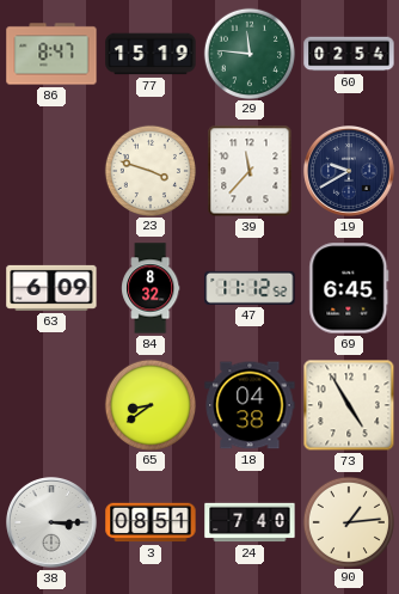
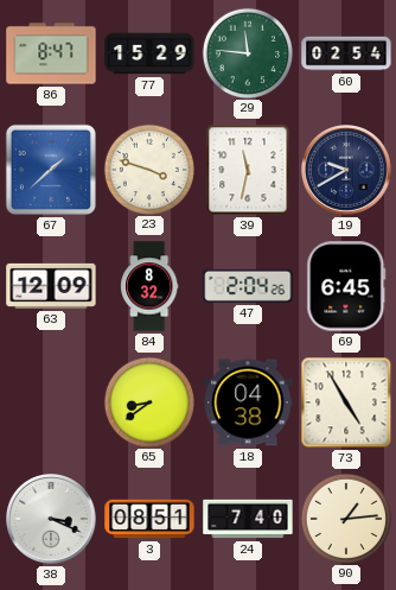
77: 15:19 -> 15:29 (149, 53)
67: none -> 1:38 (51, 170)
39: 11:37 -> 11:32 (248, 170)
63: 6:09 -> 12:09 (51, 286)
47: 11:12 -> 2:04 (248, 286)
38: 3:15 -> 3:19 (52, 520)
